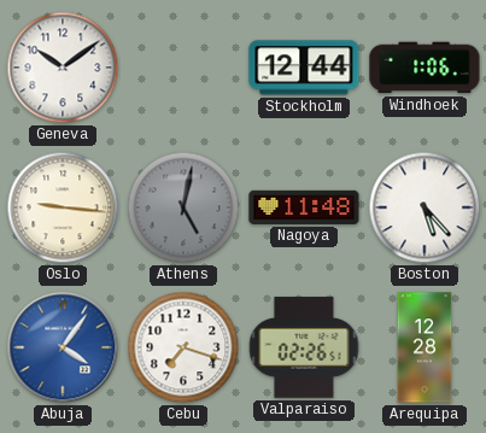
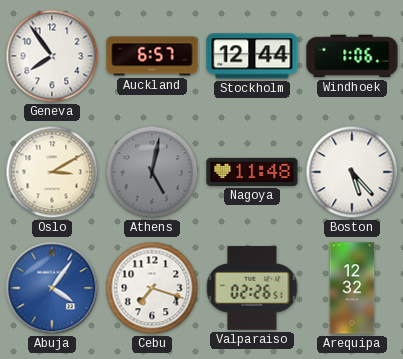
Geneva: 10:09 -> 7:54 (52, 56)
Auckland: none -> 6:57 (152, 56)
Oslo: 9:16 -> 3:10 (52, 172)
Arequipa: 12:28 -> 12:32 (352, 288)
